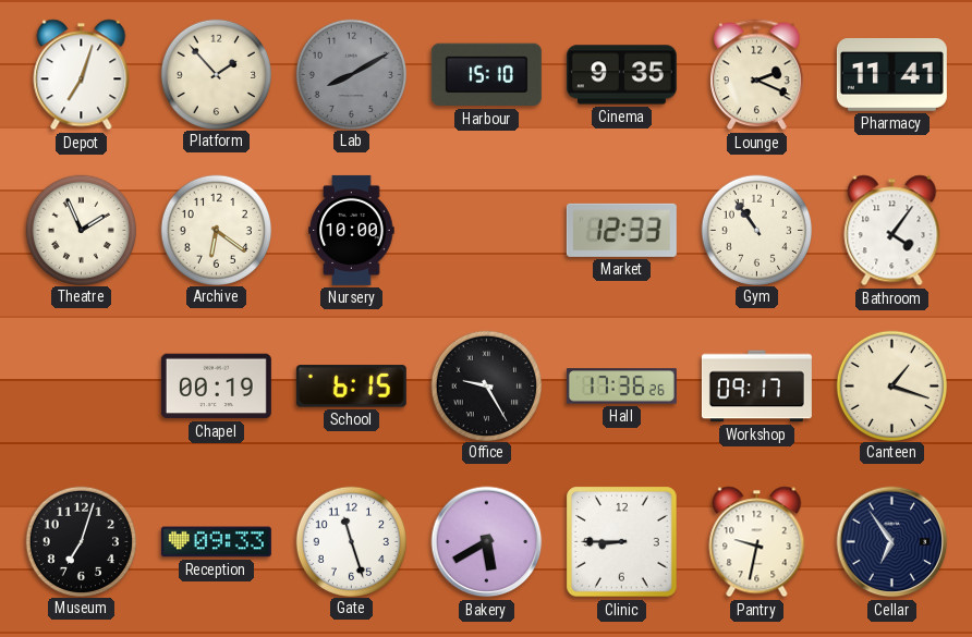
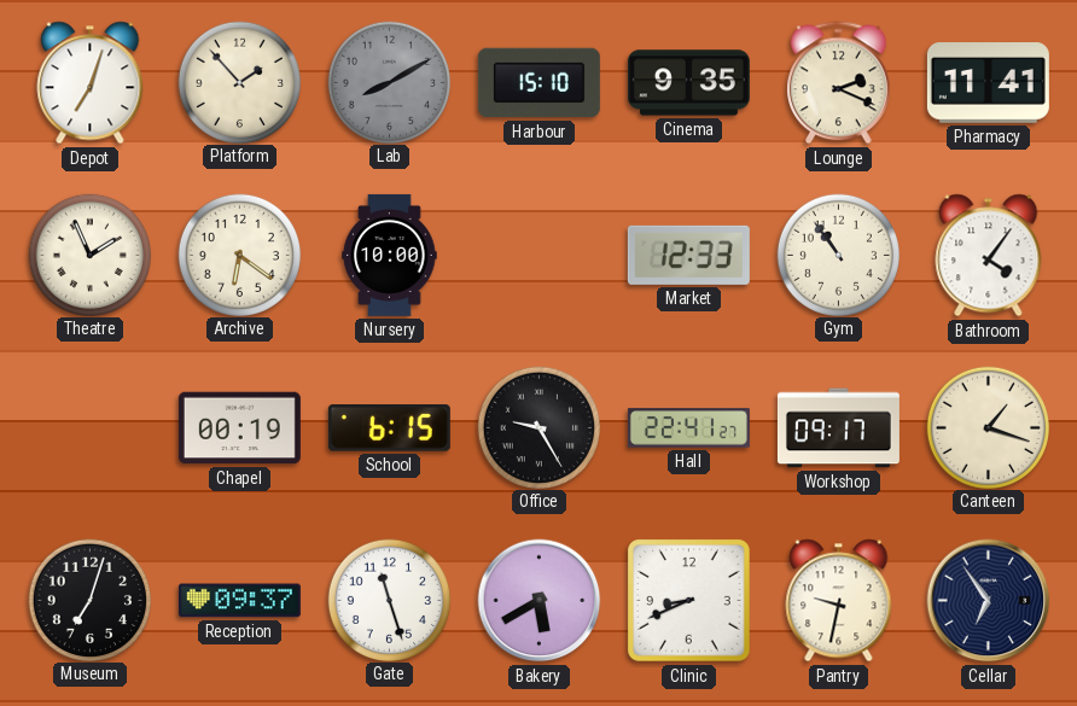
Hall: 17:36 -> 22:41 (688, 428)
Reception: 09:33 -> 09:37 (239, 601)
Clinic: 8:45 -> 8:41 (689, 601)
